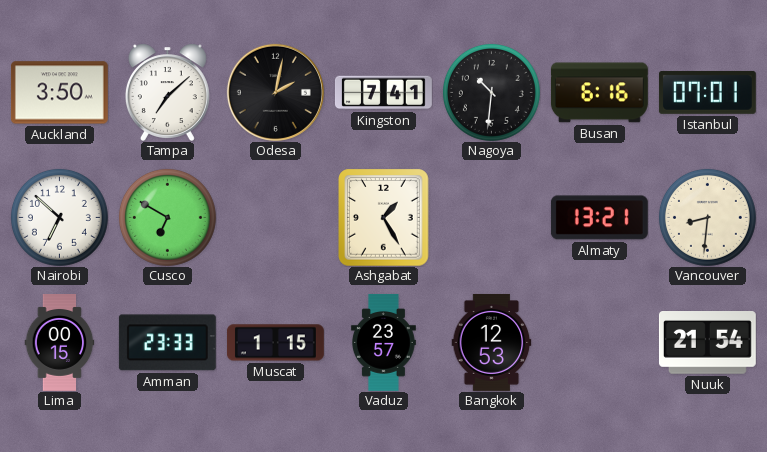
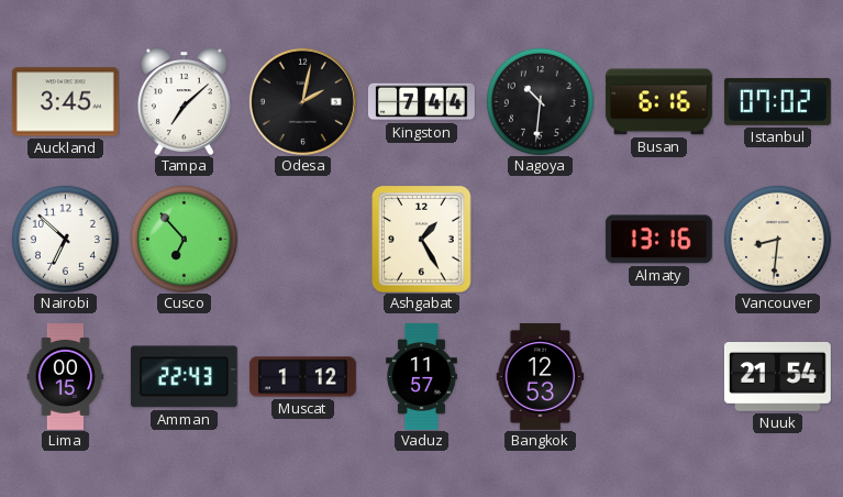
Auckland: 3:50 -> 3:45 (65, 102)
Kingston: 7:41 -> 7:44 (421, 102)
Istanbul: 07:01 -> 07:02 (777, 101)
Cusco: 6:50 -> 6:53 (184, 239)
Almaty: 13:21 -> 13:16 (658, 240)
Amman: 23:33 -> 22:43 (184, 377)
Muscat: 1:15 -> 1:12 (302, 377)
Vaduz: 23:57 -> 11:57 (421, 377)
